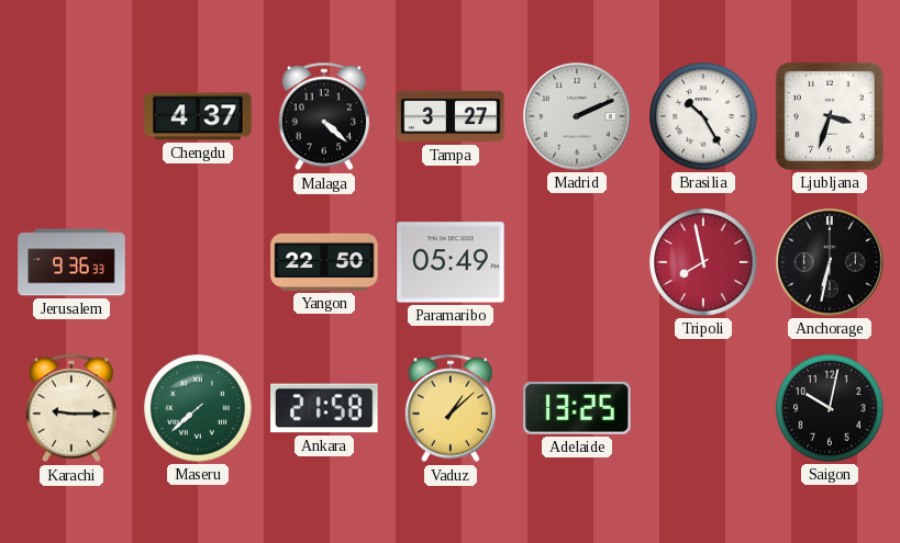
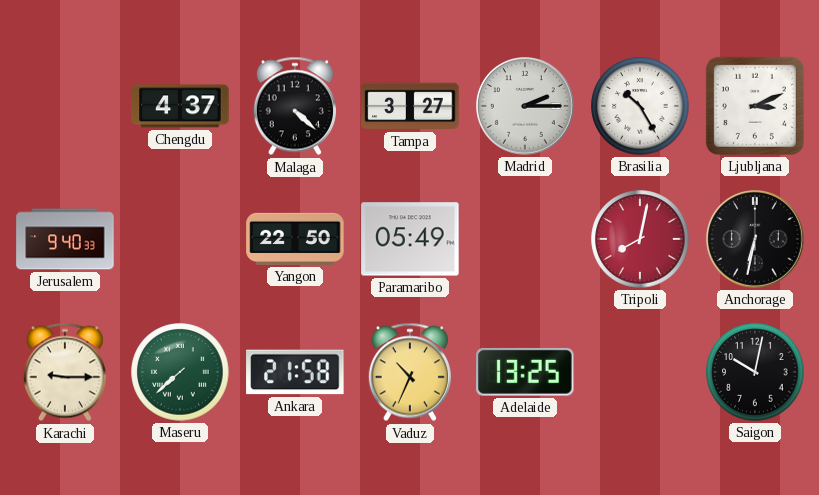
Madrid: 2:11 -> 2:15 (525, 106)
Ljubljana: 3:33 -> 3:11 (755, 106)
Jerusalem: 9:36 -> 9:40 (65, 239)
Tripoli: 7:58 -> 8:02 (640, 239)
Vaduz: 1:08 -> 10:34 (410, 372)
